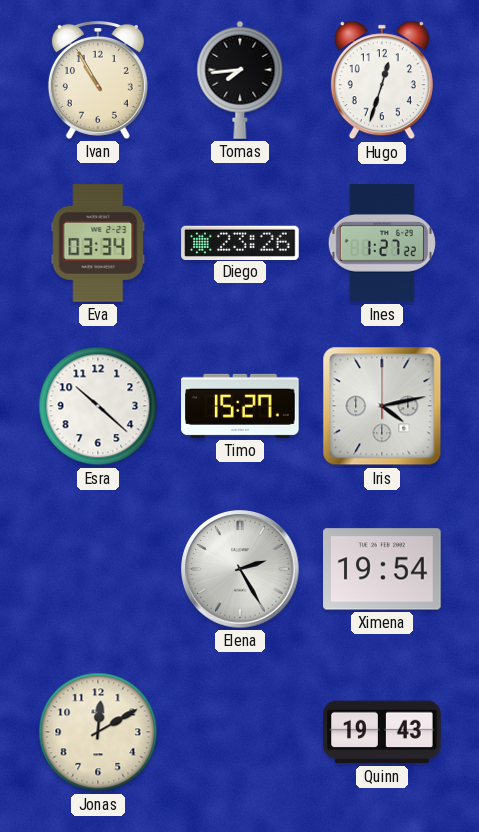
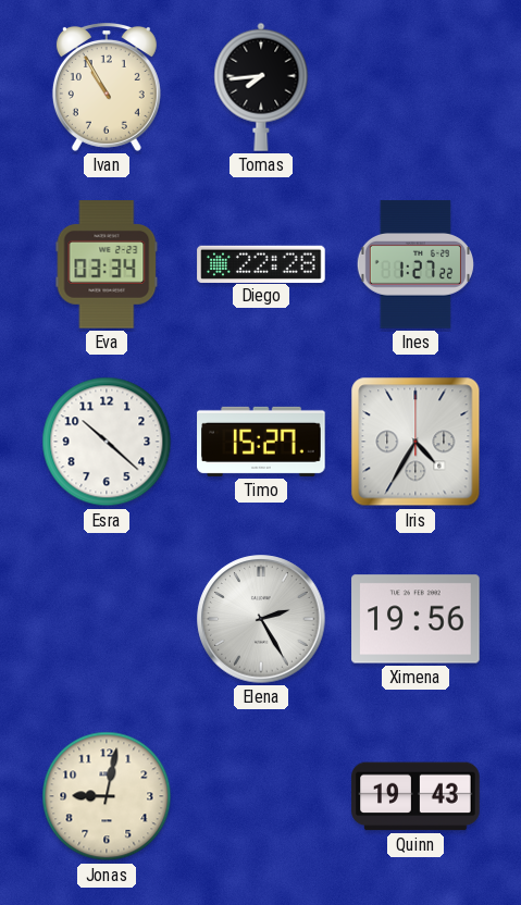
Hugo: 12:33 -> none (382, 80)
Diego: 23:26 -> 22:28 (261, 263)
Iris: 4:13 -> 4:35 (415, 442)
Ximena: 19:54 -> 19:56 (415, 619)
Jonas: 12:10 -> 9:02 (107, 796)
